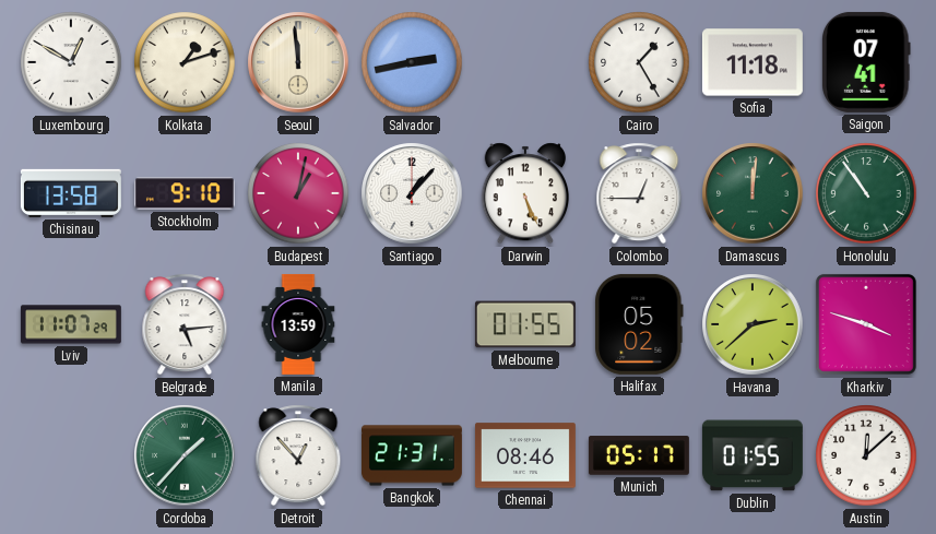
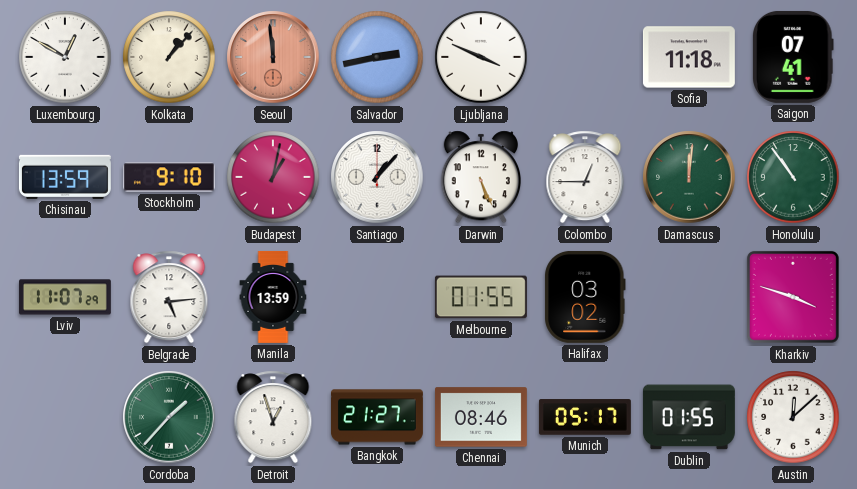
Kolkata: 1:12 -> 1:07 (169, 57)
Seoul dial: cream -> salmon (273, 57)
Ljubljana: none -> 3:49 (481, 57)
Cairo: 1:25 -> none (639, 62)
Chisinau: 13:58 -> 13:59 (65, 177)
Halifax: 05:02 -> 03:02 (585, 297)
Havana: 2:38 -> none (753, 324)
Detroit: 12:53 -> 12:57 (273, 417)
Bangkok: 21:31 -> 21:27 (377, 417)
